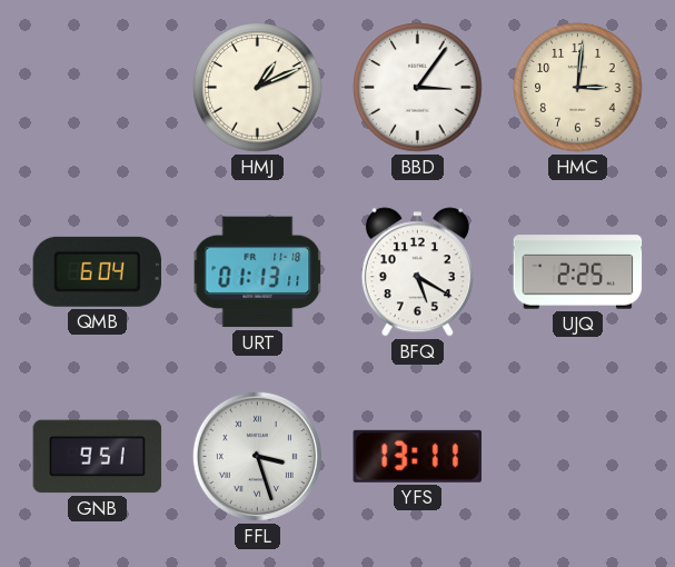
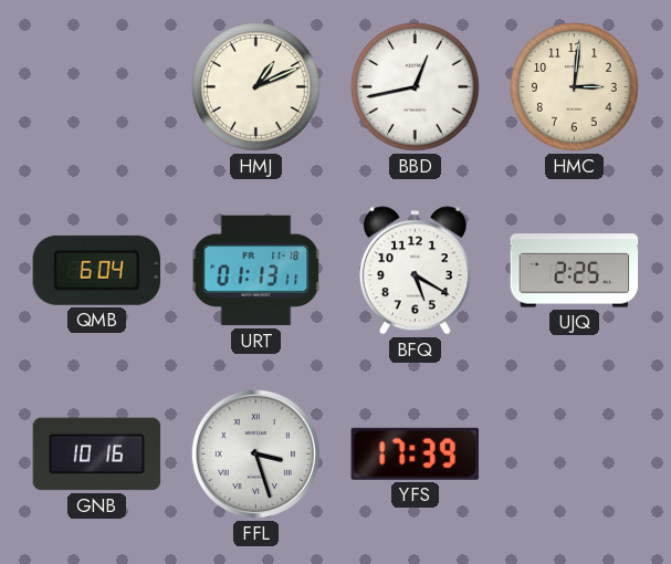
BBD: 3:06 -> 12:43 (416, 87)
GNB: 9:51 -> 10:16 (97, 455)
YFS: 13:11 -> 17:39 (415, 453)
